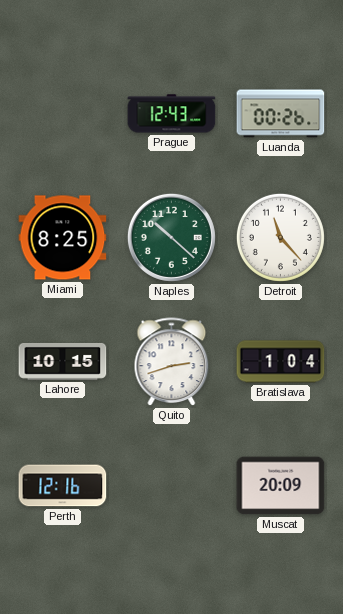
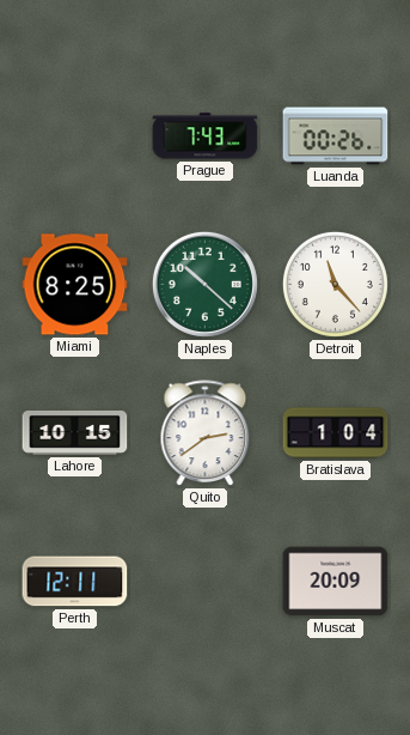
Prague: 12:43 -> 7:43 (206, 136)
Quito: 2:42 -> 2:39 (206, 433)
Perth: 12:16 -> 12:11 (75, 582)
